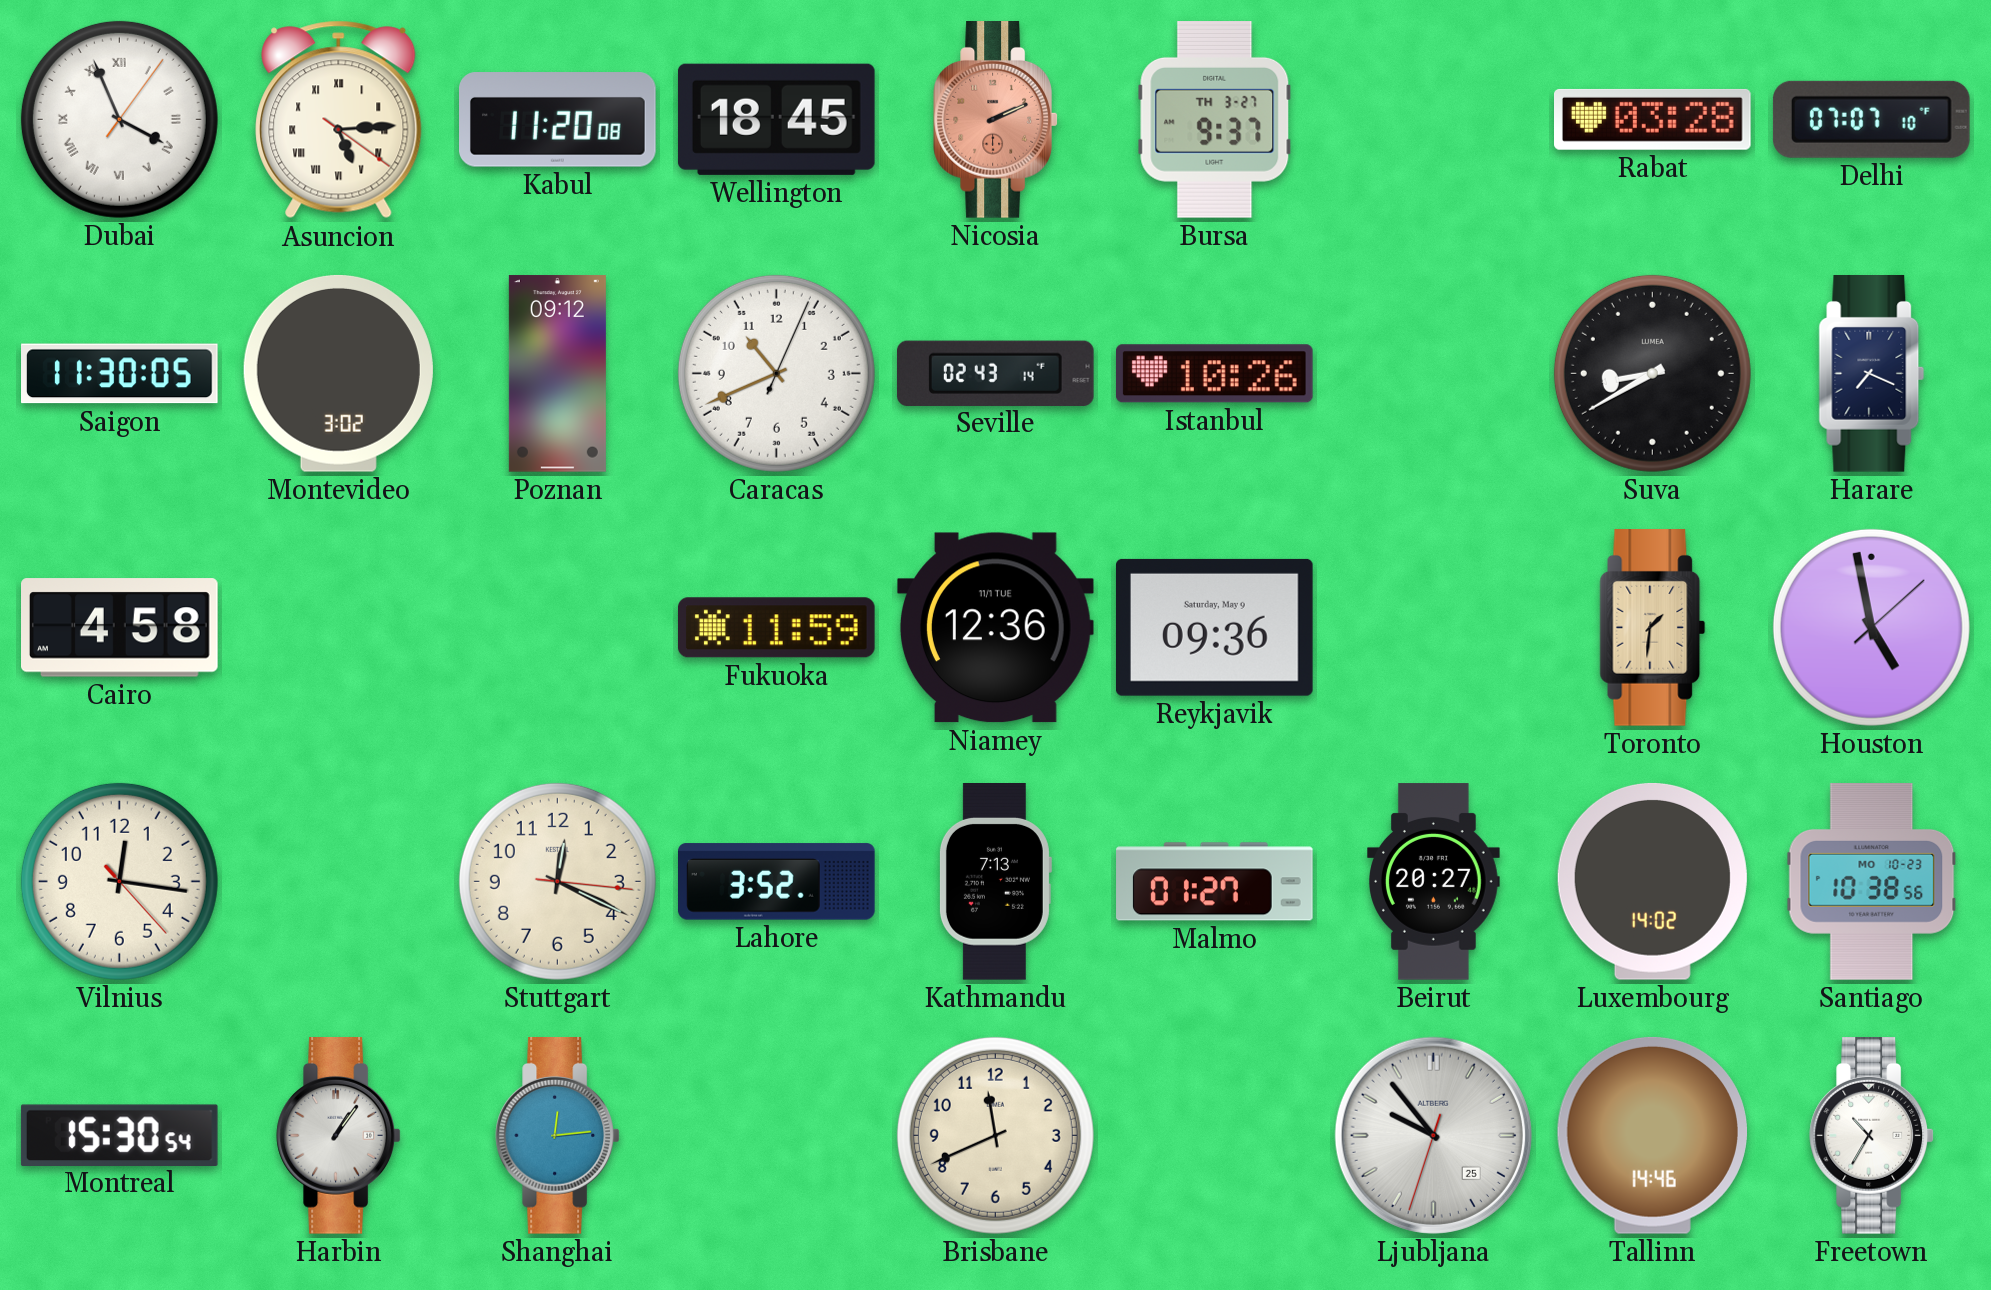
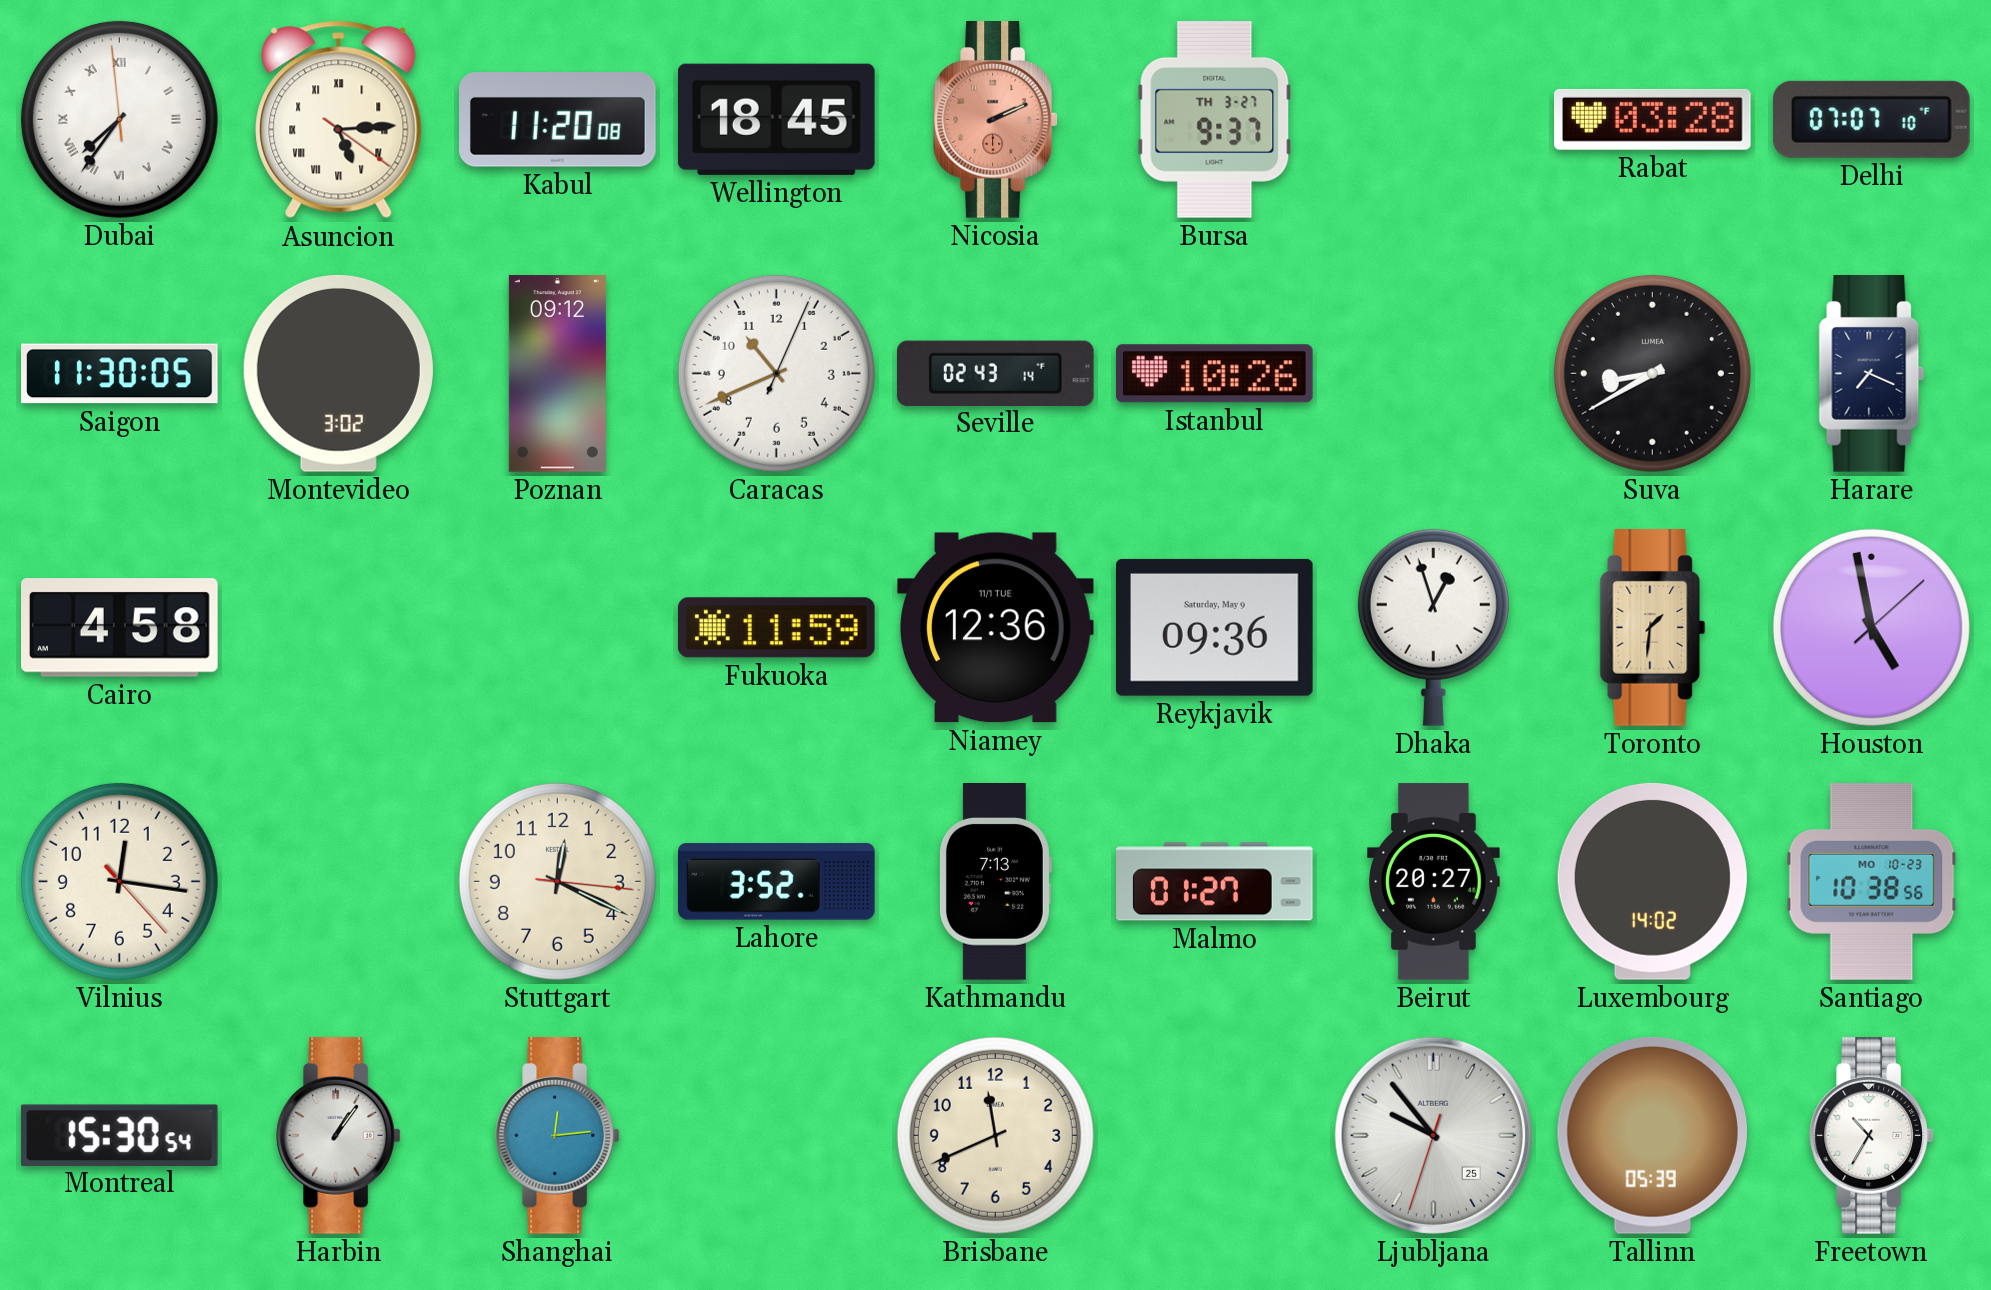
Dubai: 3:56 -> 7:35 (119, 119)
Dhaka: none -> 12:57 (1433, 627)
Tallinn: 14:46 -> 05:39 (1652, 1135)
